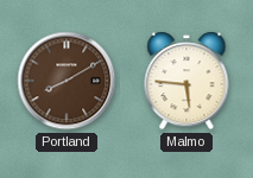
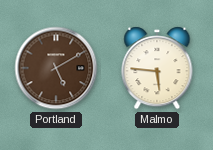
Portland: 8:10 -> 5:10 (56, 68)
